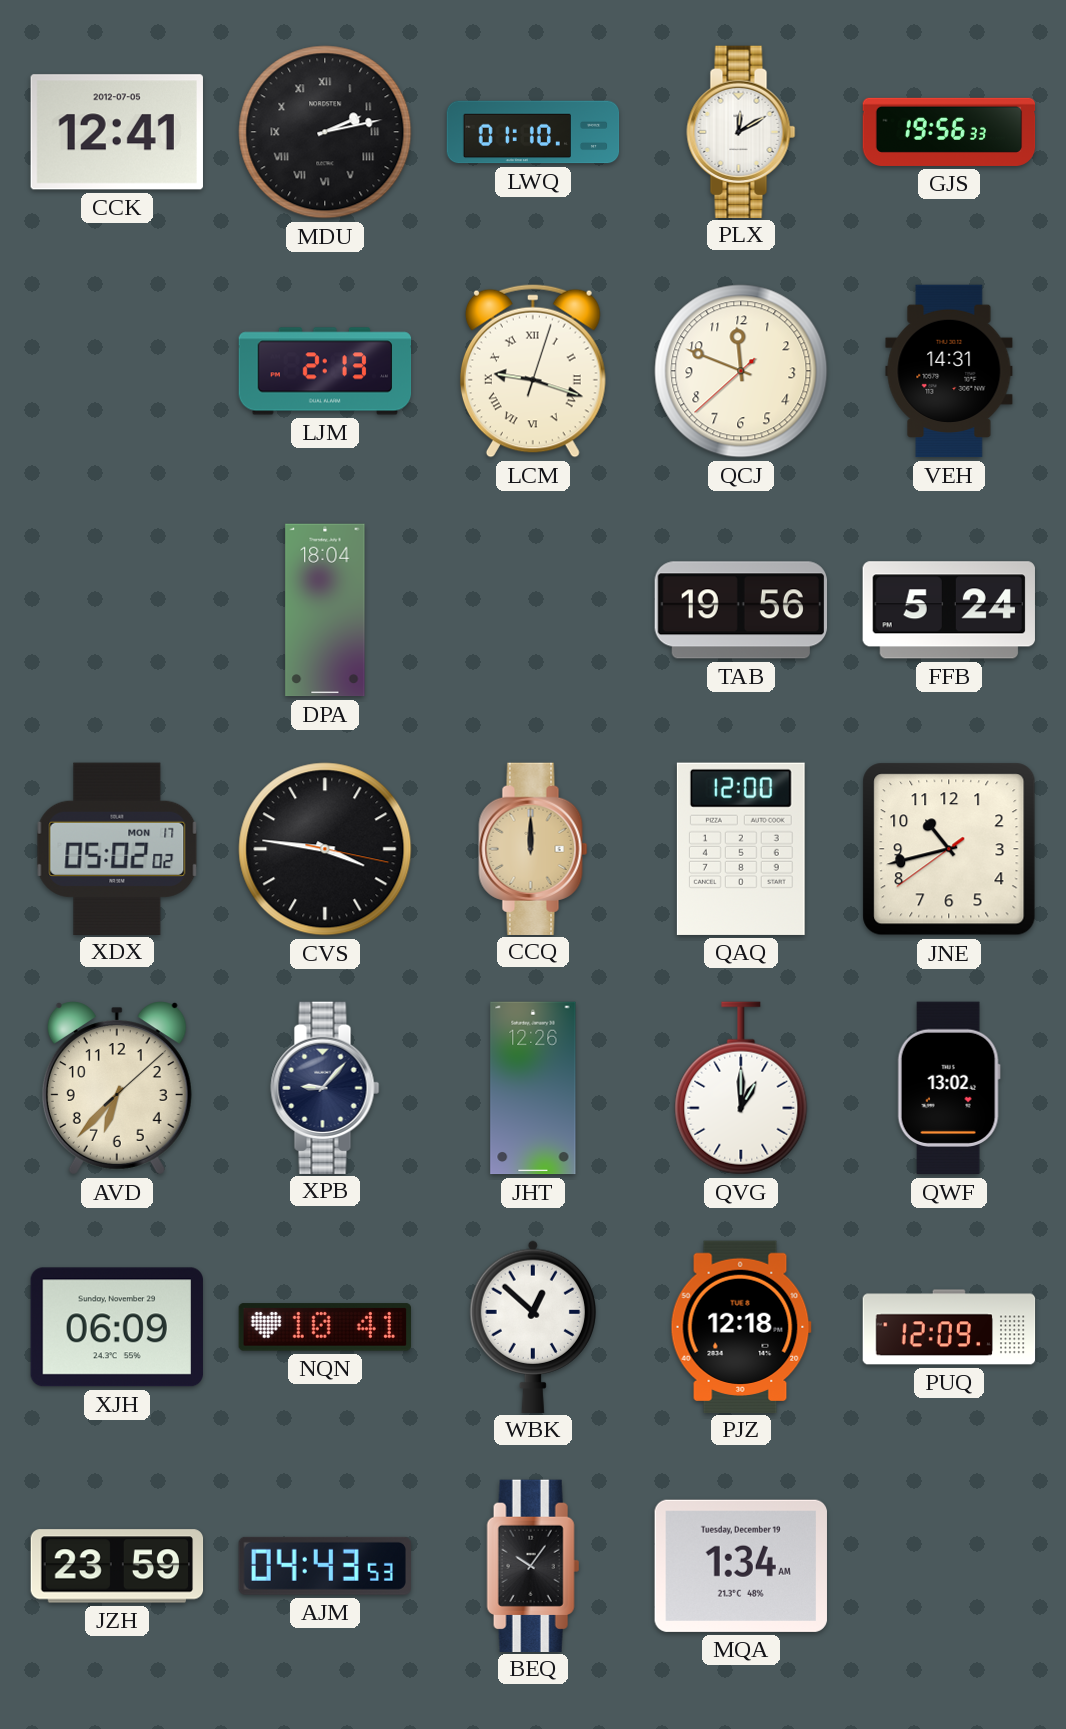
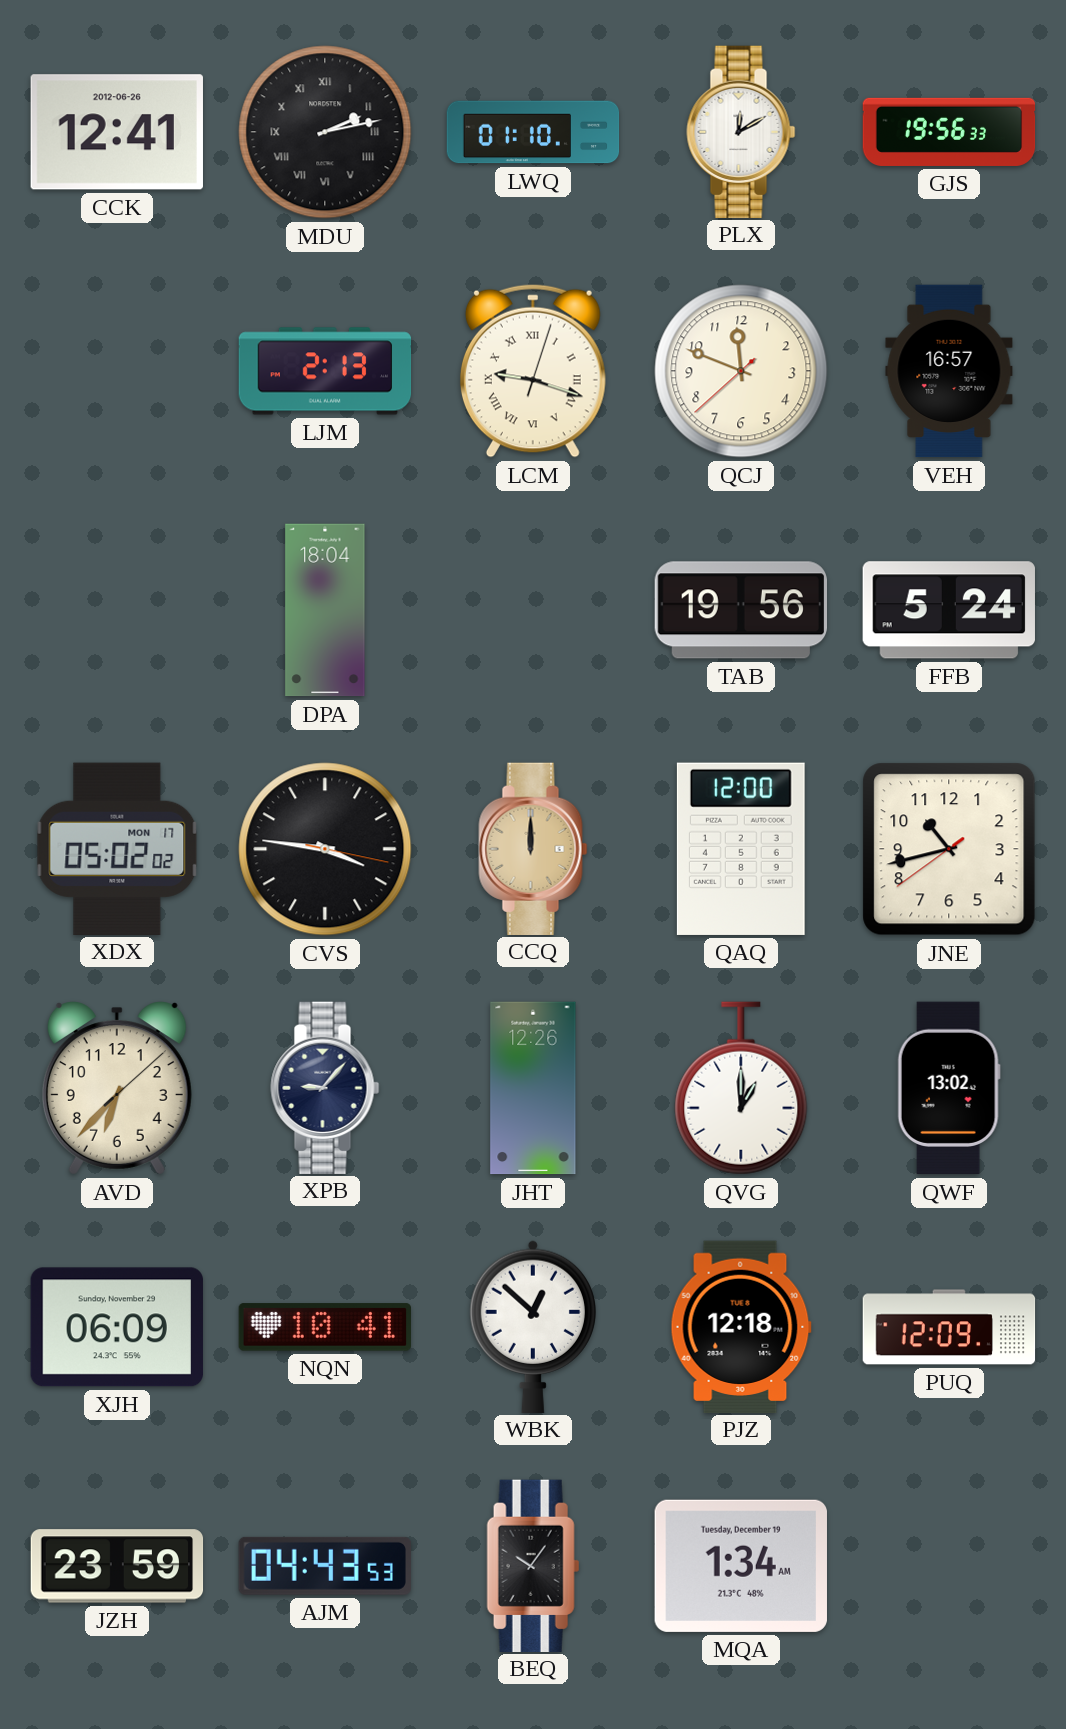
CCK date: 2012-07-05 -> 2012-06-26 (117, 132)
VEH: 14:31 -> 16:57 (949, 371)
